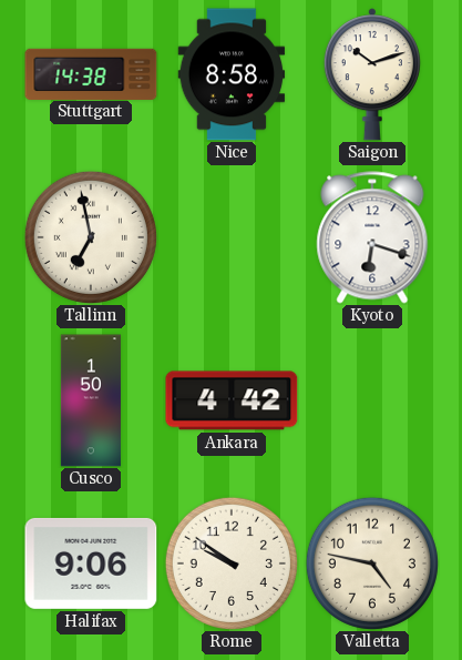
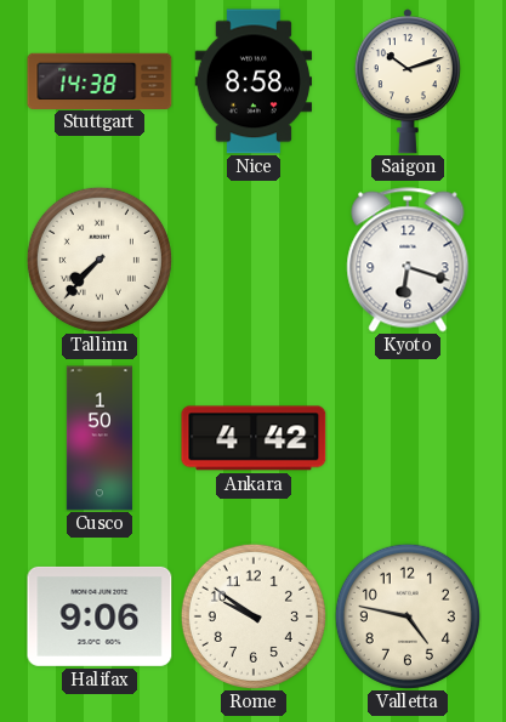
Tallinn: 6:58 -> 7:37 (100, 260)
